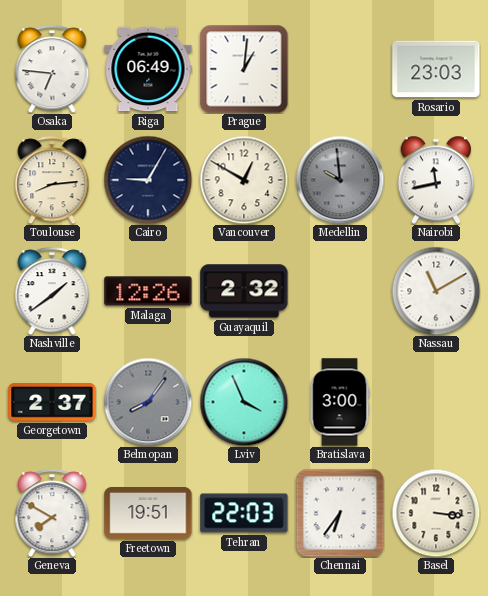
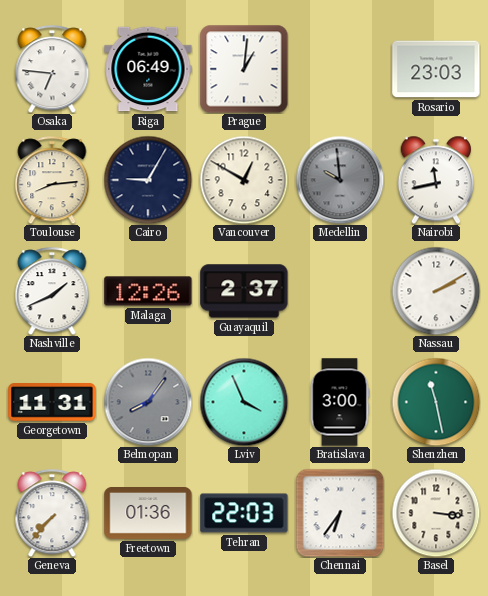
Nashville: 1:39 -> 1:41 (52, 291)
Guayaquil: 2:32 -> 2:37 (244, 291)
Nassau: 11:10 -> 2:10 (436, 291)
Georgetown: 2:37 -> 11:31 (52, 402)
Shenzhen: none -> 11:28 (436, 402)
Geneva: 7:50 -> 7:37 (52, 513)
Freetown: 19:51 -> 01:36 (148, 514)
